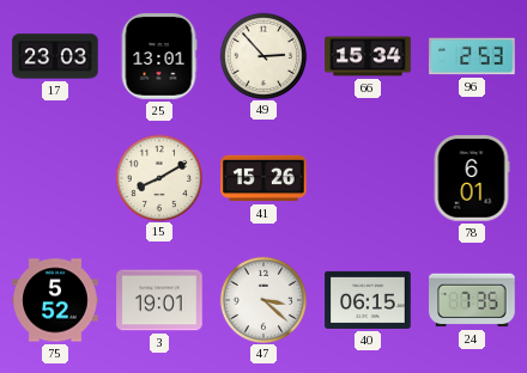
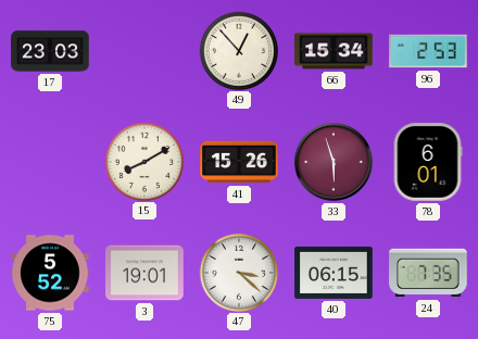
25: 13:01 -> none (159, 56)
49: 2:53 -> 12:53 (238, 50)
33: none -> 5:57 (334, 162)
